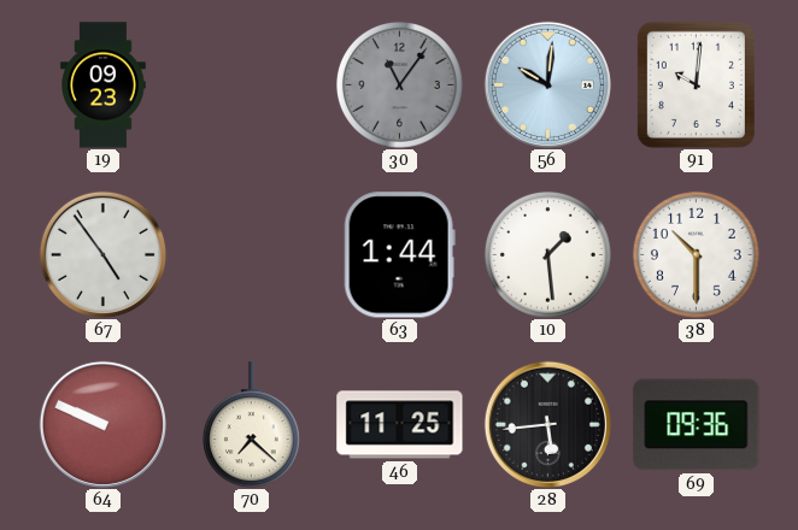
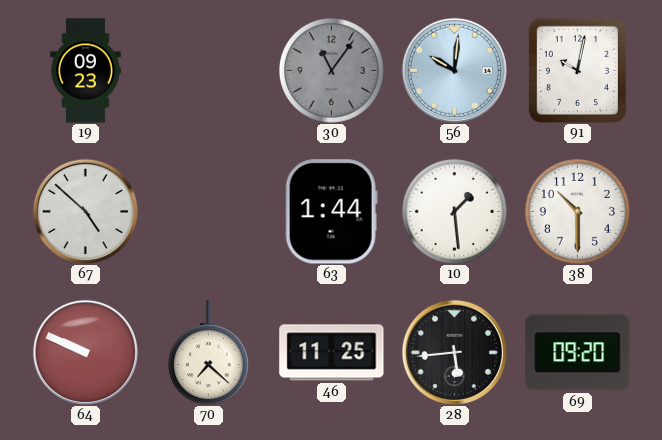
91: 10:01 -> 10:02 (577, 70)
67: 4:54 -> 4:52 (85, 211)
69: 09:36 -> 09:20 (578, 353)
